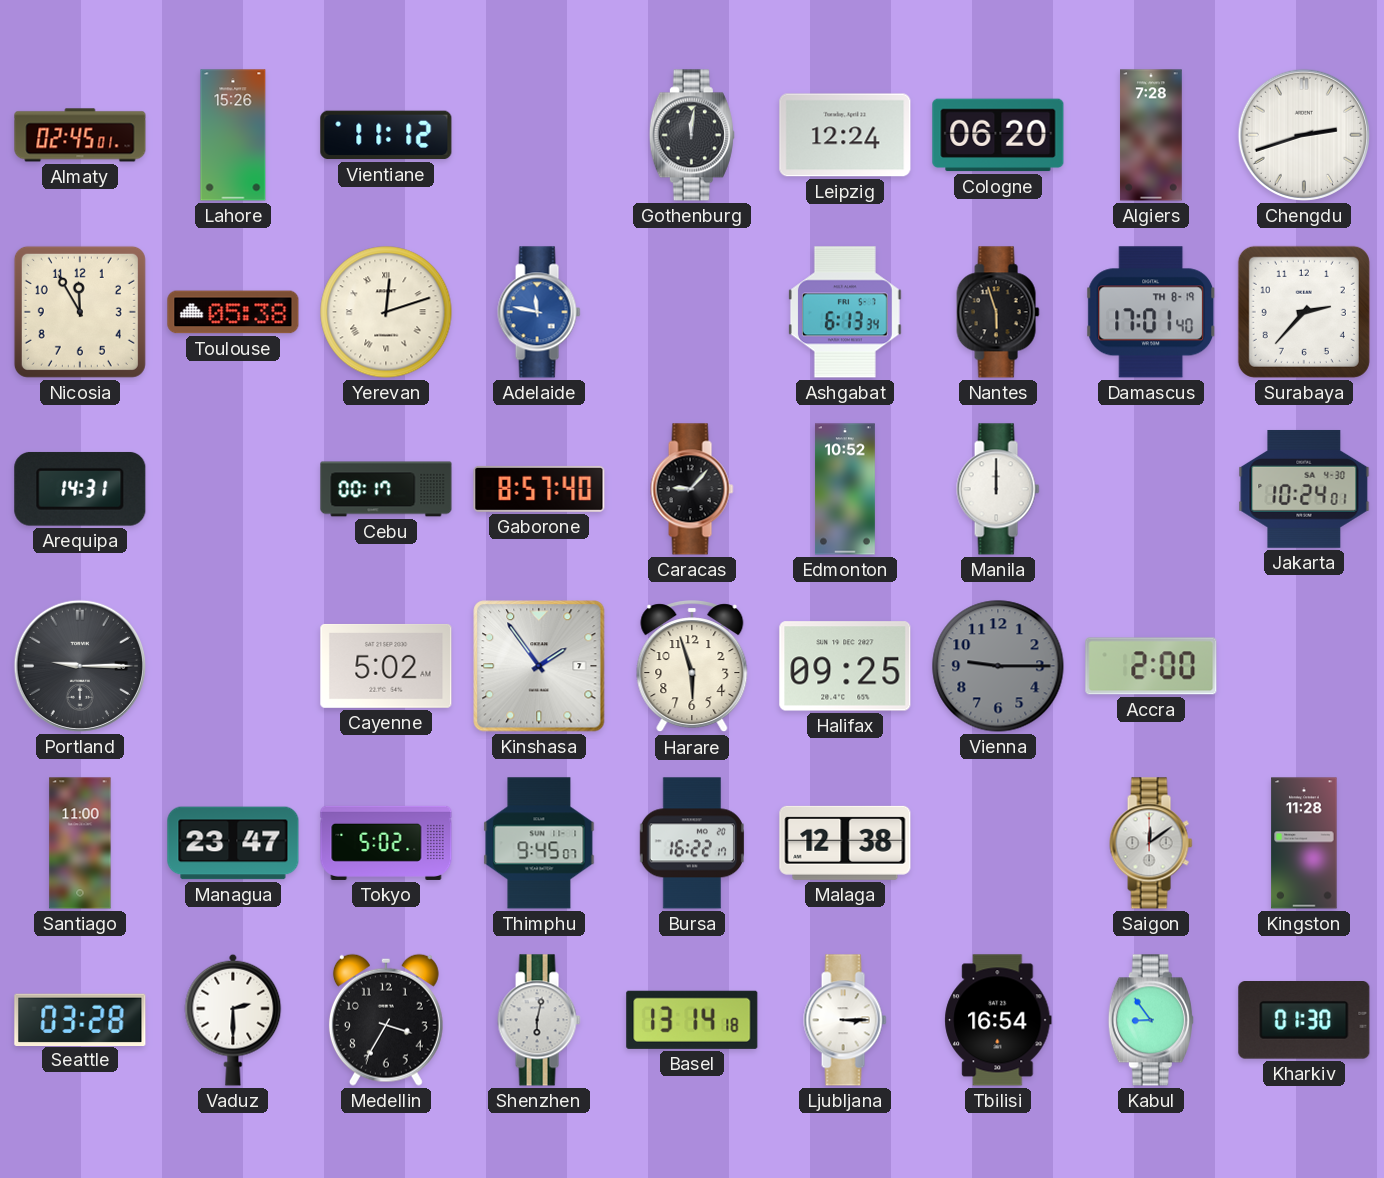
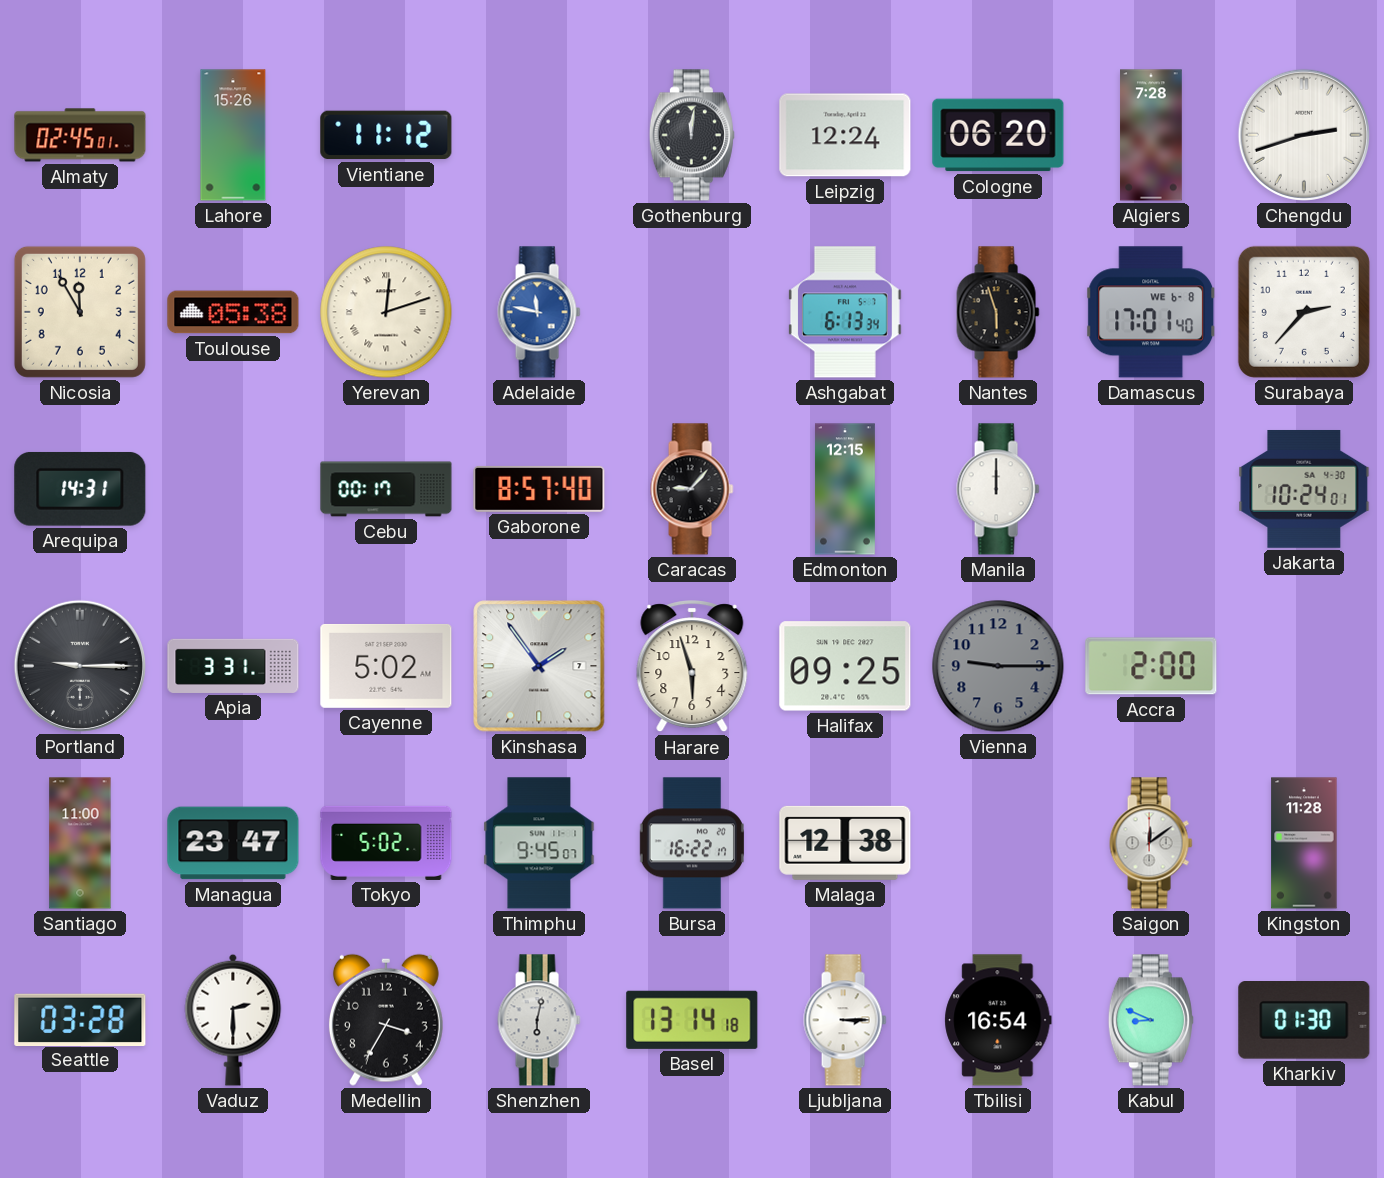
Damascus date: TH 8-19 -> WE 6-8 (1152, 312)
Edmonton: 10:52 -> 12:15 (845, 489)
Apia: none -> 3:31 (233, 666)
Kabul: 8:54 -> 8:49 (1151, 1020)
